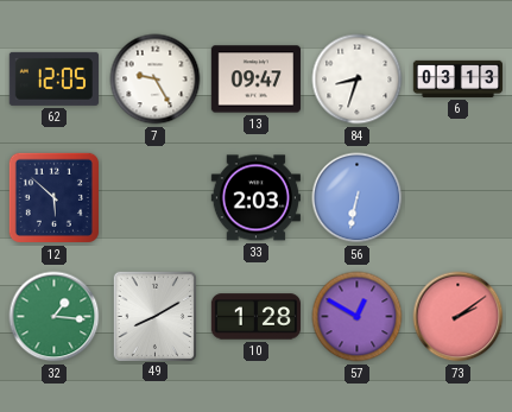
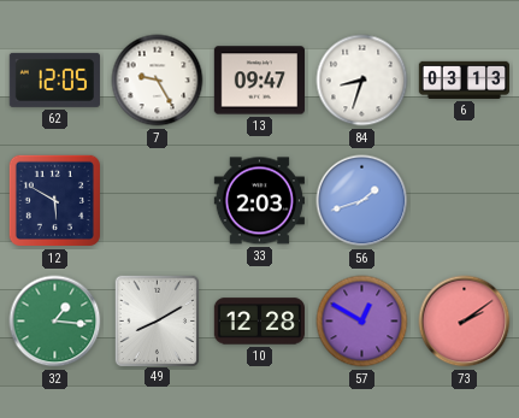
12: 5:52 -> 5:50 (54, 200)
56: 6:32 -> 1:42 (362, 201)
10: 1:28 -> 12:28 (259, 322)
